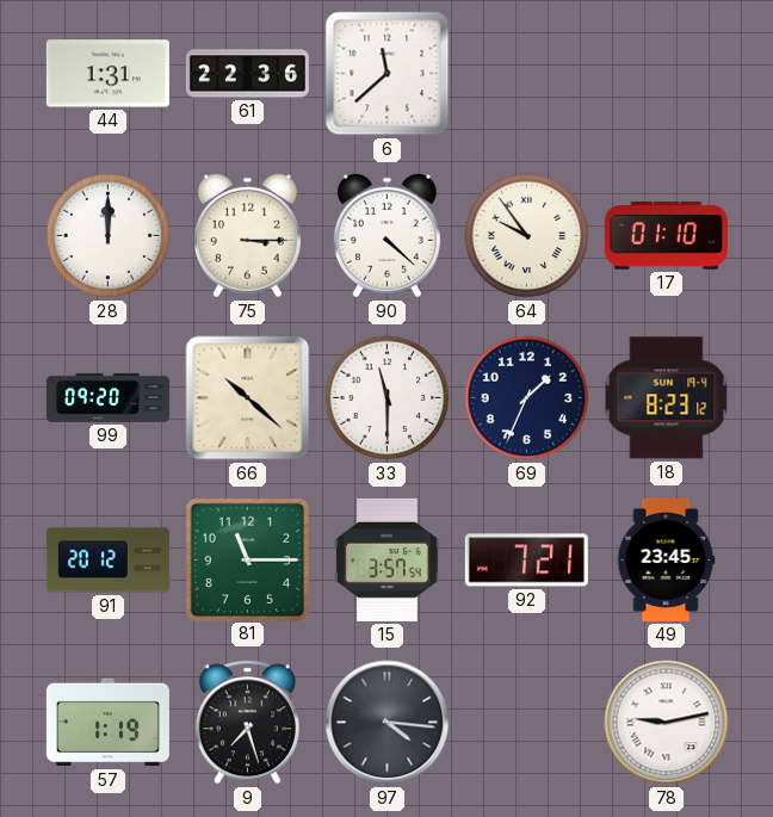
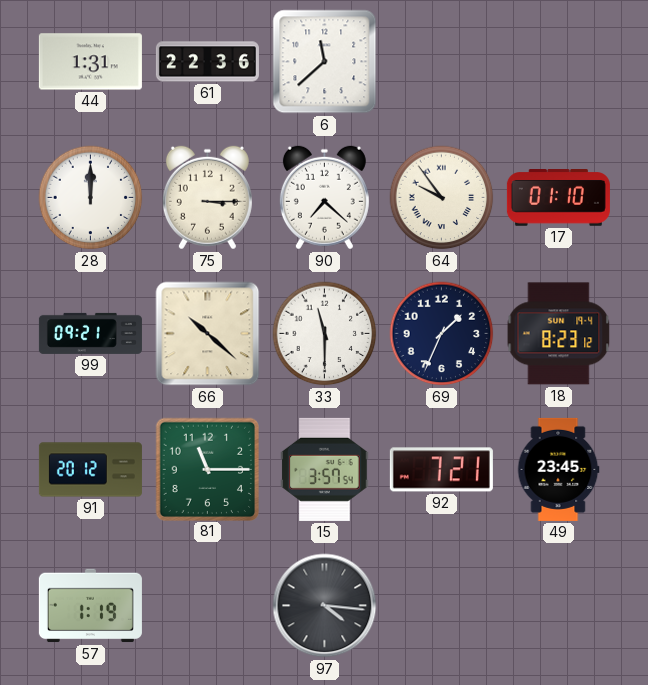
90: 4:22 -> 7:22 (324, 198)
99: 09:20 -> 09:21 (90, 333)
9: 7:27 -> none (247, 723)
78: 9:13 -> none (667, 723)
